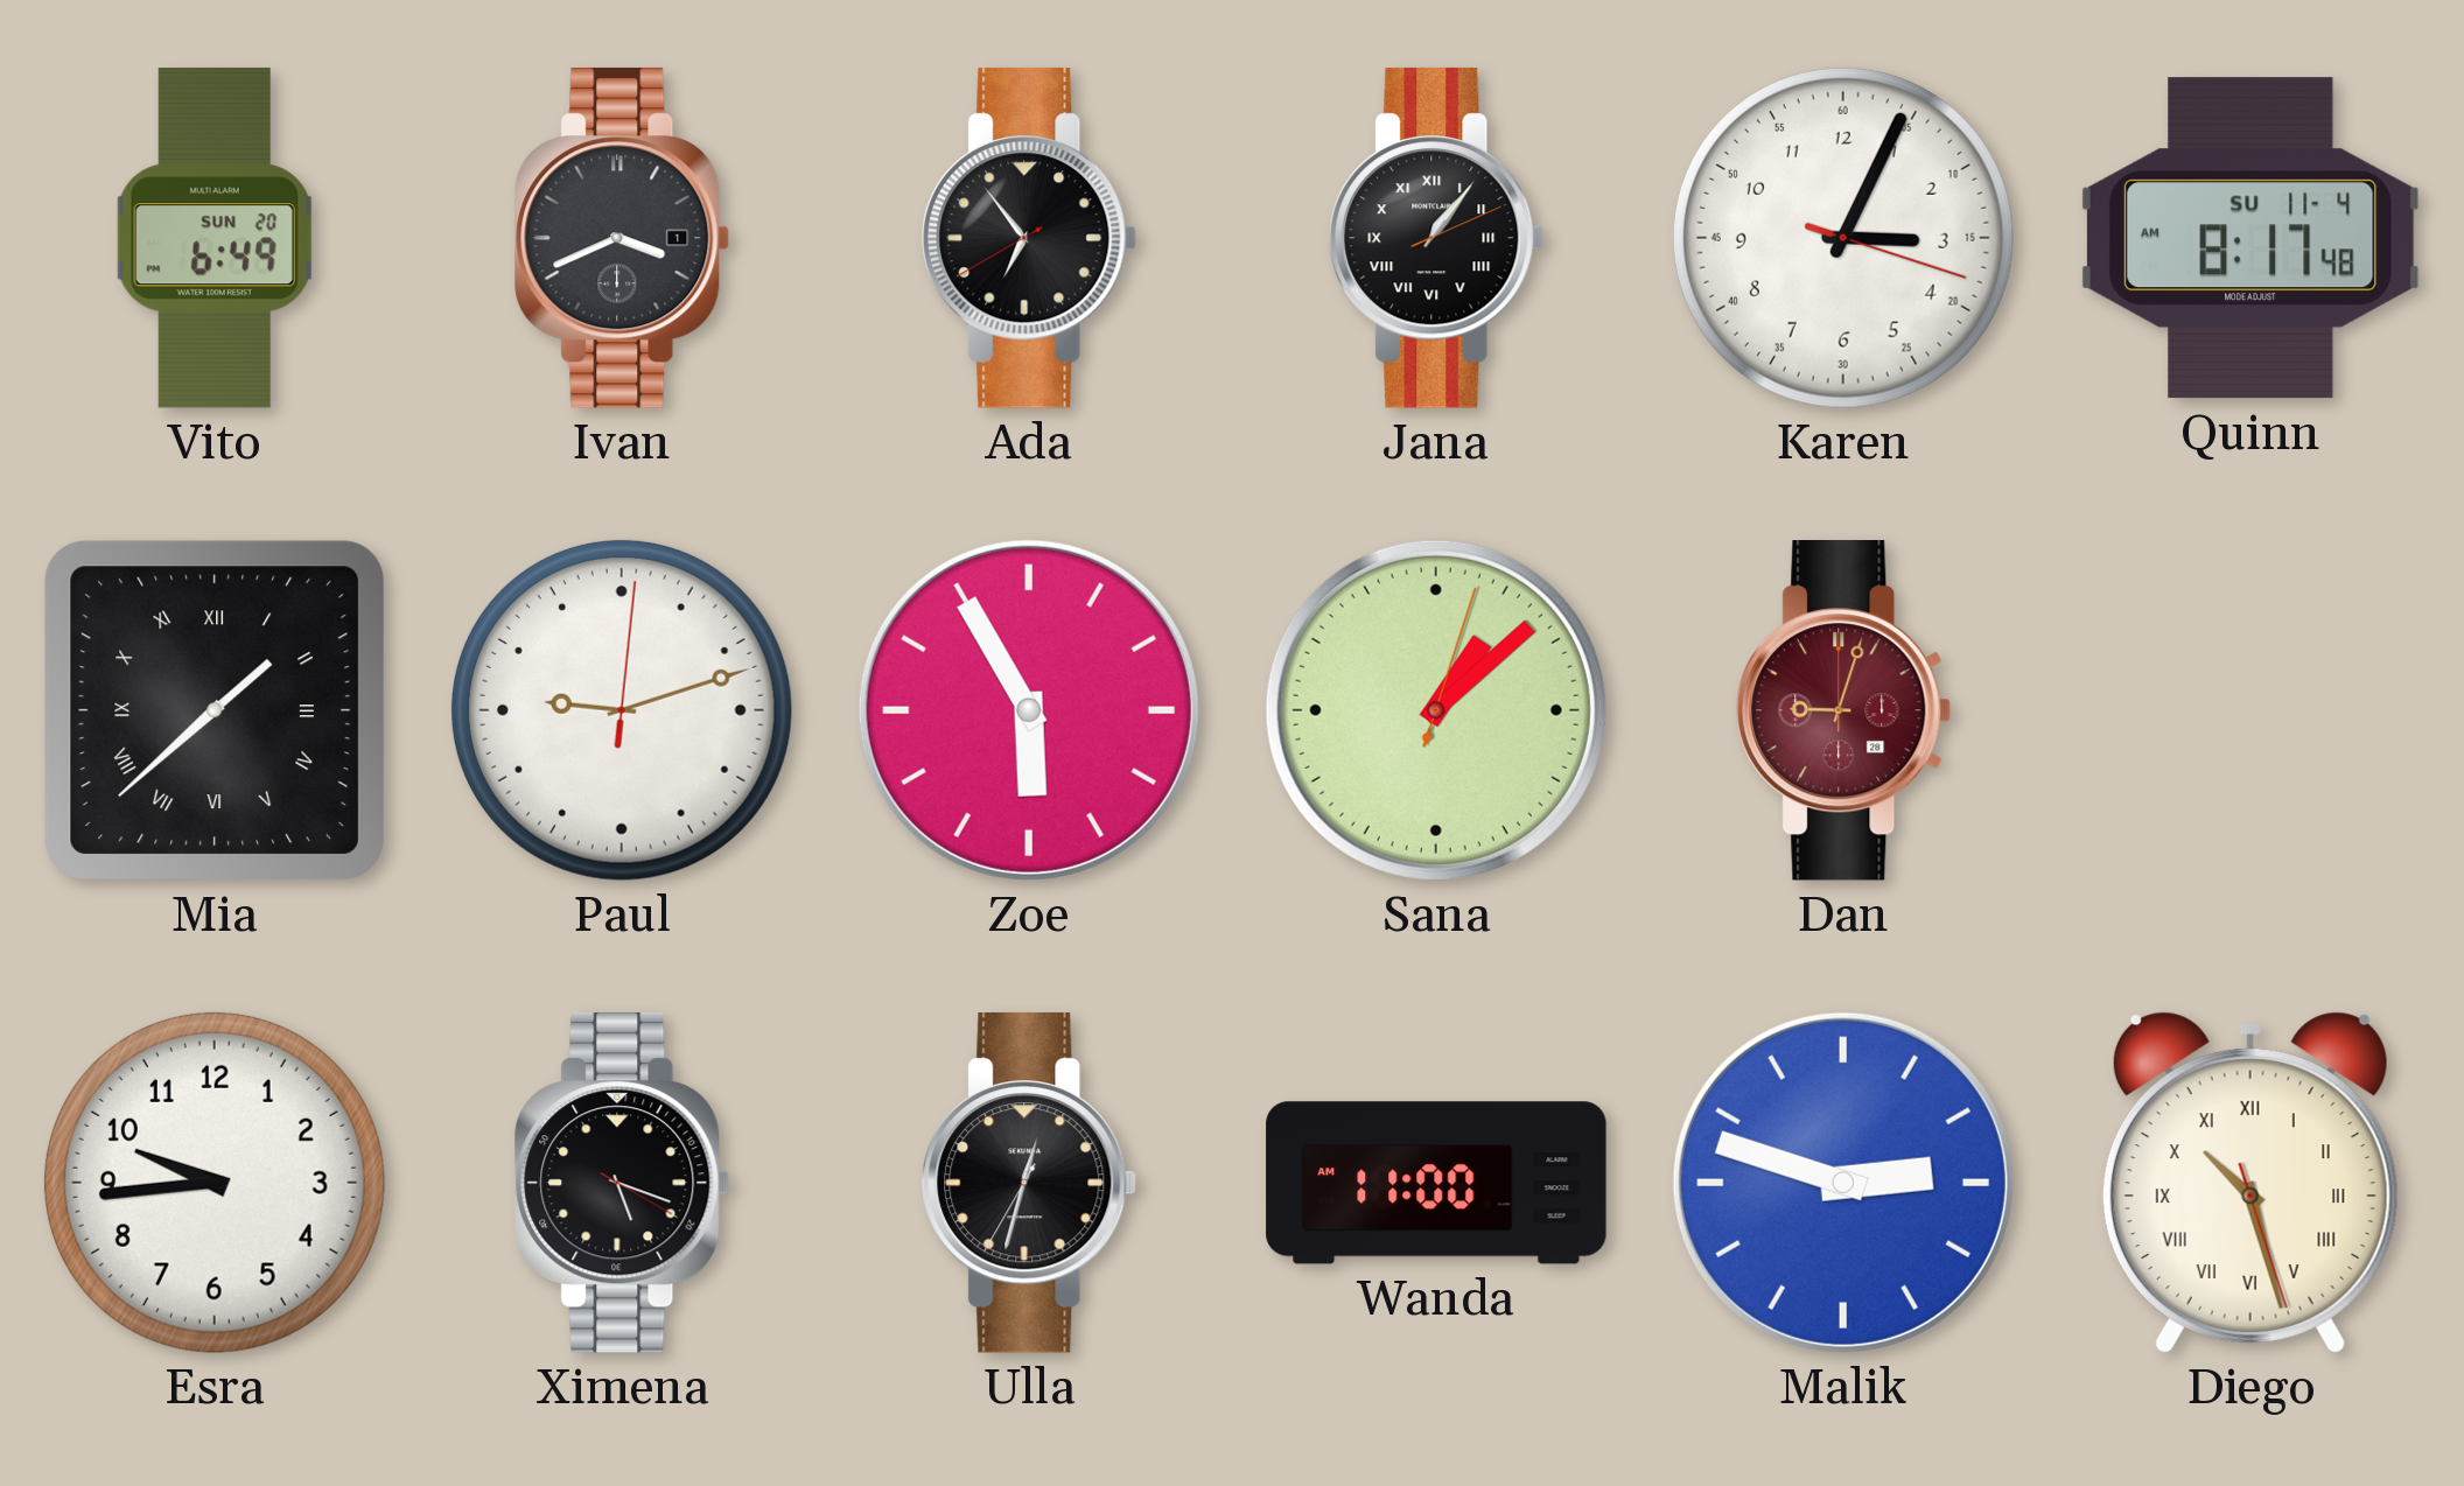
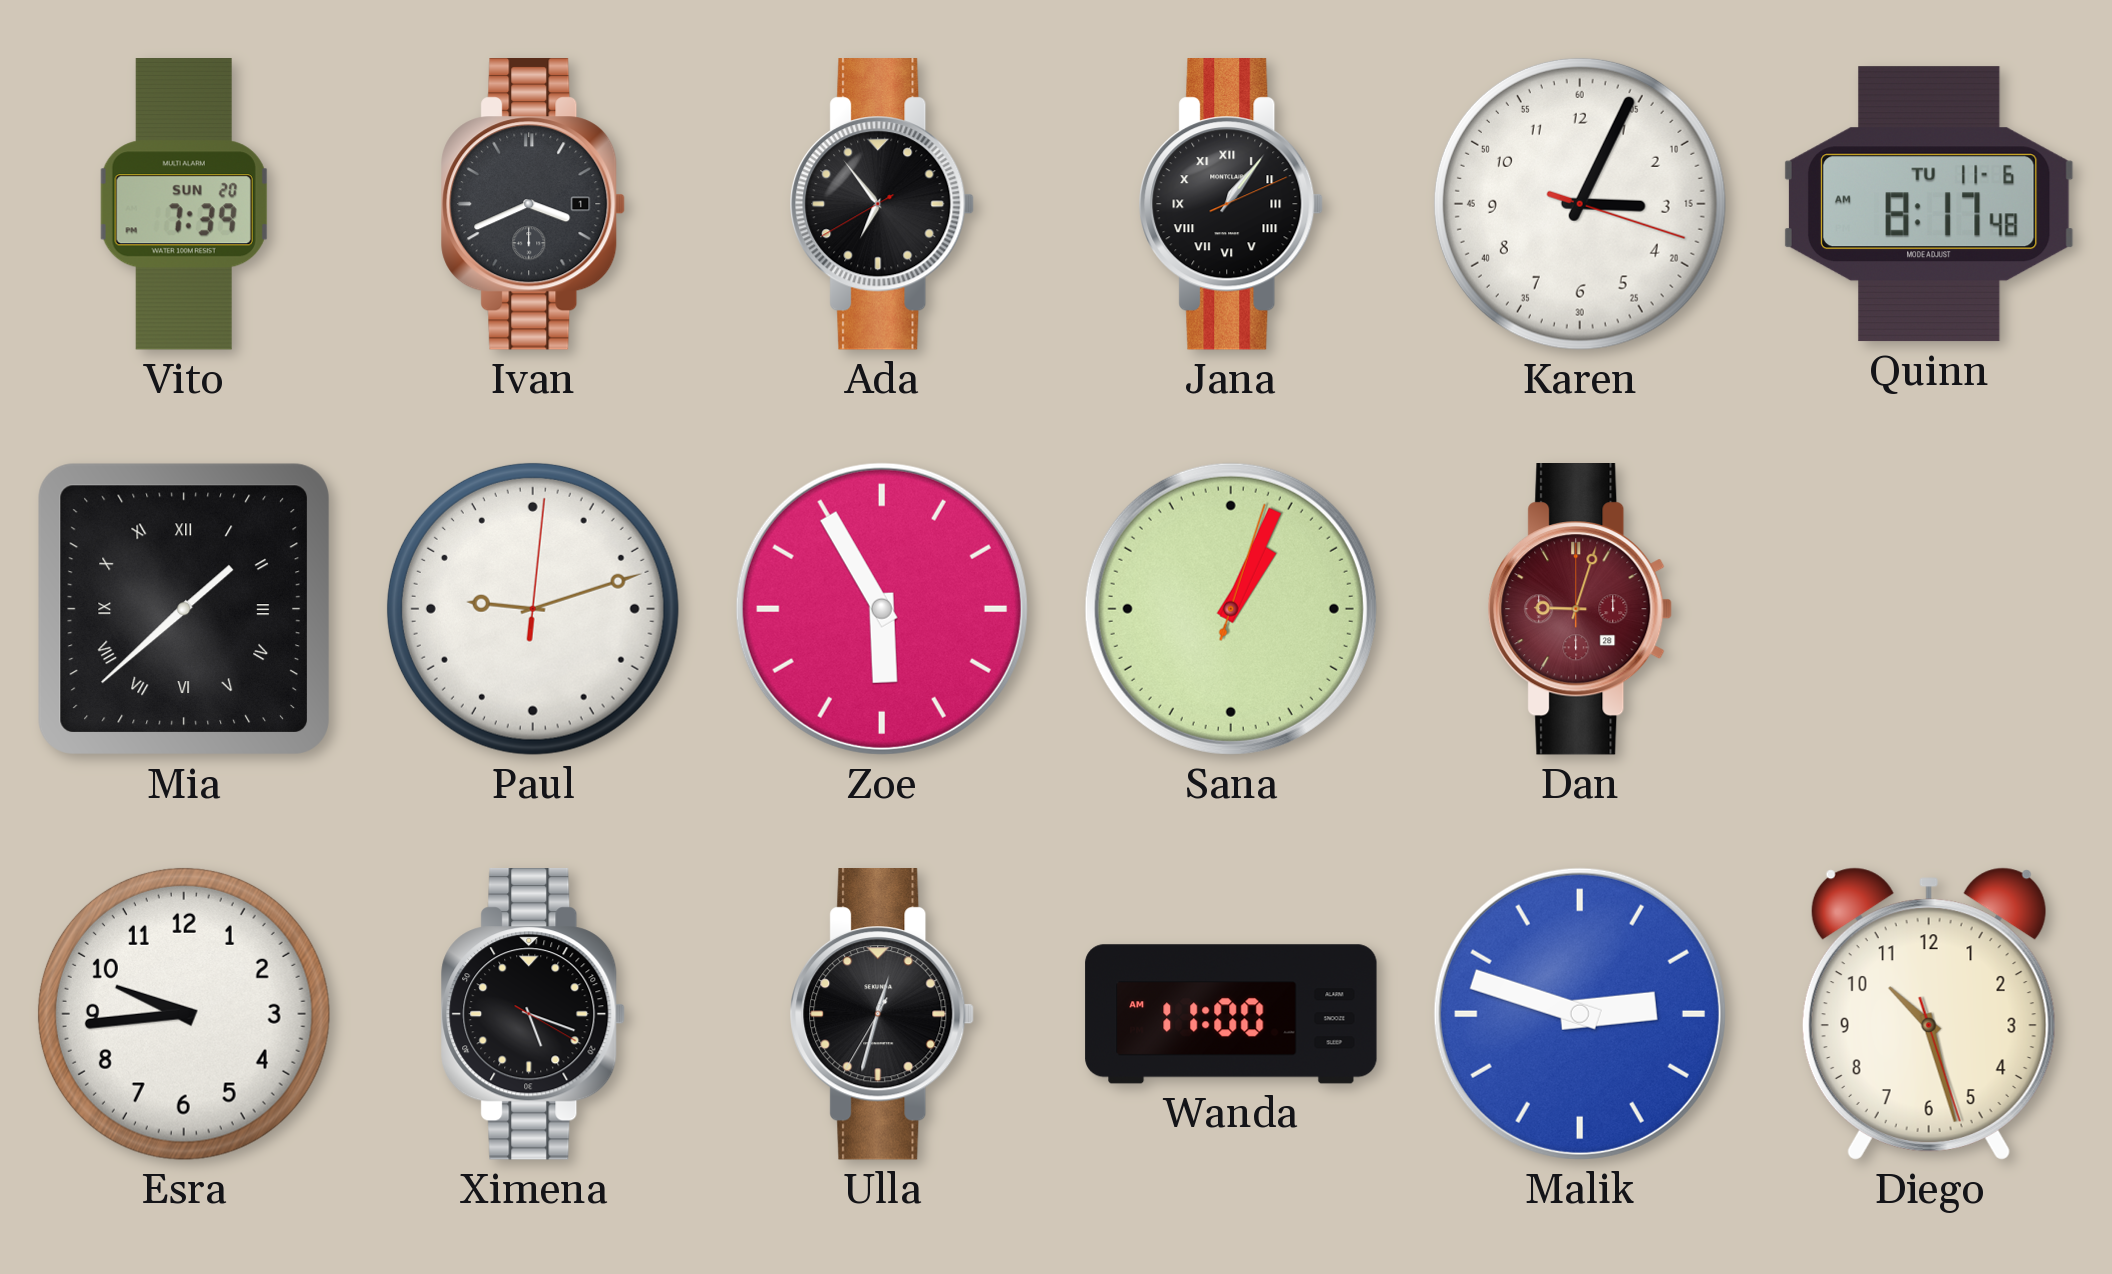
Vito: 6:49 -> 7:39 (184, 204)
Quinn date: SU 11-4 -> TU 11-6 (1929, 204)
Sana: 1:08 -> 1:04 (1231, 609)
Diego numerals: Roman -> Arabic (1929, 1014)
